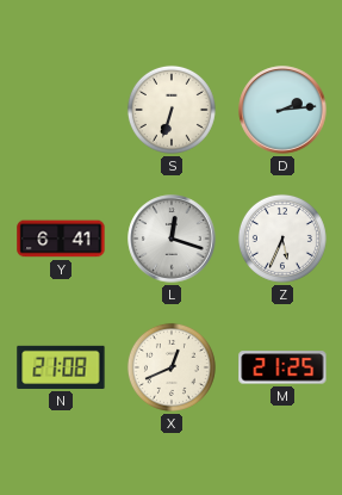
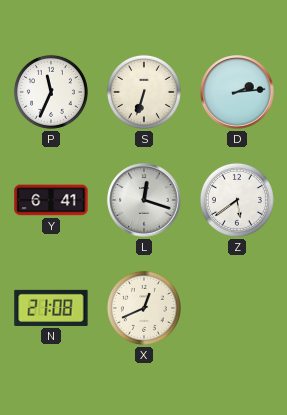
P: none -> 11:34 (51, 92)
Z: 5:34 -> 5:39 (237, 200)
M: 21:25 -> none (282, 367)
